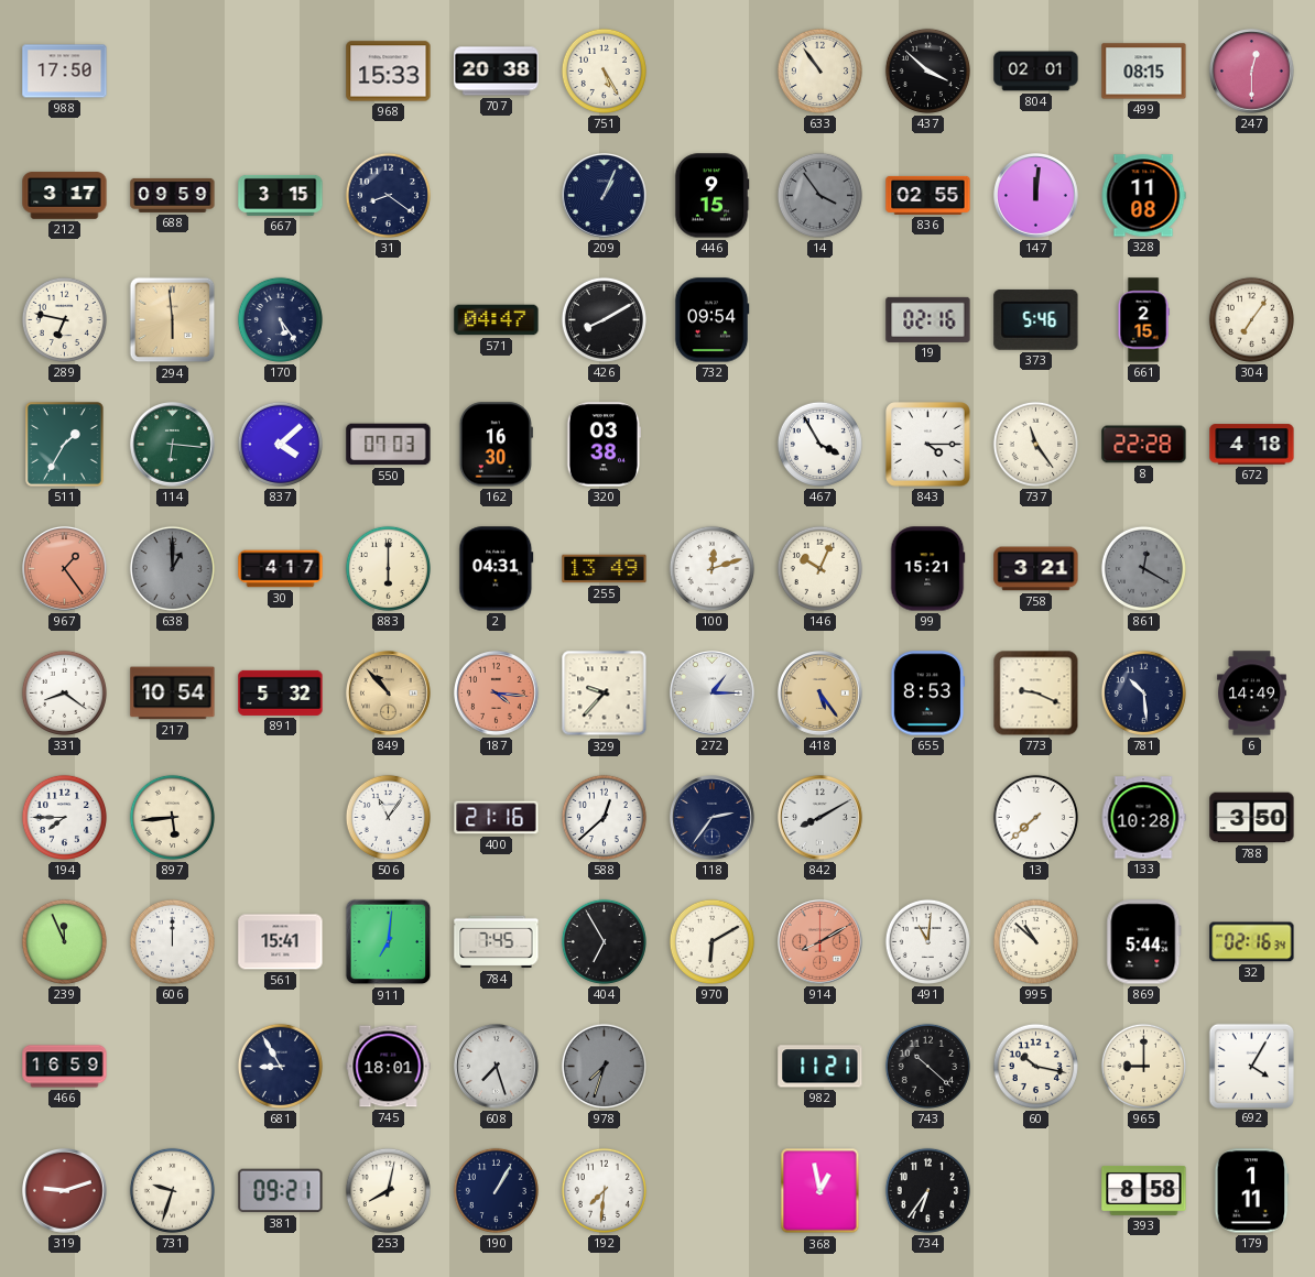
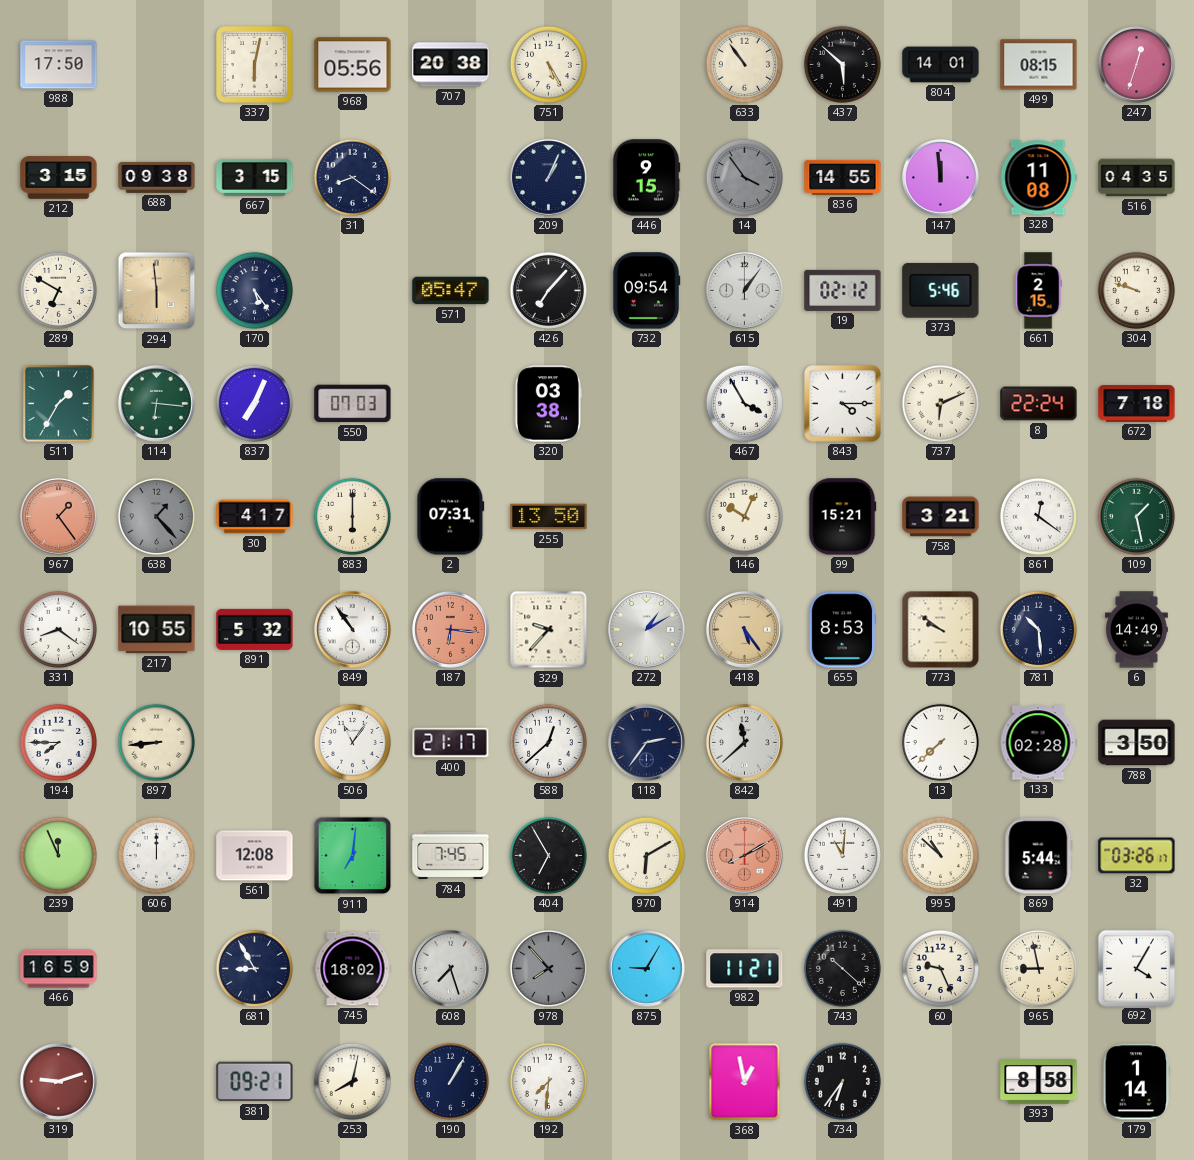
337: none -> 6:02 (255, 65)
968: 15:33 -> 05:56 (353, 65)
437: 3:52 -> 5:52 (842, 64)
804: 02:01 -> 14:01 (941, 65)
247: 12:30 -> 12:33 (1137, 65)
212: 3:17 -> 3:15 (59, 178)
688: 09:59 -> 09:38 (157, 177)
836: 02:55 -> 14:55 (843, 177)
147: 12:01 -> 11:59 (941, 178)
516: none -> 04:35 (1137, 178)
289: 6:47 -> 6:50 (58, 290)
571: 04:47 -> 05:47 (451, 291)
426: 8:10 -> 7:07 (548, 290)
615: none -> 1:06 (745, 291)
19: 02:16 -> 02:12 (843, 290)
304: 7:06 -> 9:48 (1136, 290)
837: 4:08 -> 7:04 (254, 403)
162: 16:30 -> none (496, 445)
737: 11:24 -> 6:11 (940, 403)
8: 22:28 -> 22:24 (1039, 404)
672: 4:18 -> 7:18 (1137, 404)
638: 1:00 -> 1:23 (156, 516)
2: 04:31 -> 07:31 (451, 517)
255: 13:49 -> 13:50 (549, 517)
100: 12:12 -> none (711, 568)
861: 12:20 -> 12:21 (1038, 516)
861 dial: grey -> white (1038, 516)
109: none -> 1:28 (1136, 516)
217: 10:54 -> 10:55 (157, 630)
849: 10:53 -> 10:54 (353, 630)
849 dial: champagne -> white (353, 630)
187: 4:16 -> 6:16 (451, 630)
272: 1:15 -> 1:10 (647, 630)
773: 9:19 -> 9:51 (941, 630)
897: 5:44 -> 8:44 (156, 742)
400: 21:16 -> 21:17 (451, 743)
842: 8:10 -> 11:38 (745, 743)
133: 10:28 -> 02:28 (1038, 743)
561: 15:41 -> 12:08 (255, 856)
32: 02:16 -> 03:26 (1137, 856)
745: 18:01 -> 18:02 (353, 969)
978: 7:33 -> 7:53 (548, 968)
875: none -> 9:05 (647, 969)
60: 10:17 -> 9:26 (940, 968)
965: 9:00 -> 8:58 (1038, 968)
731: 9:33 -> none (172, 1190)
179: 1:11 -> 1:14 (1137, 1082)
